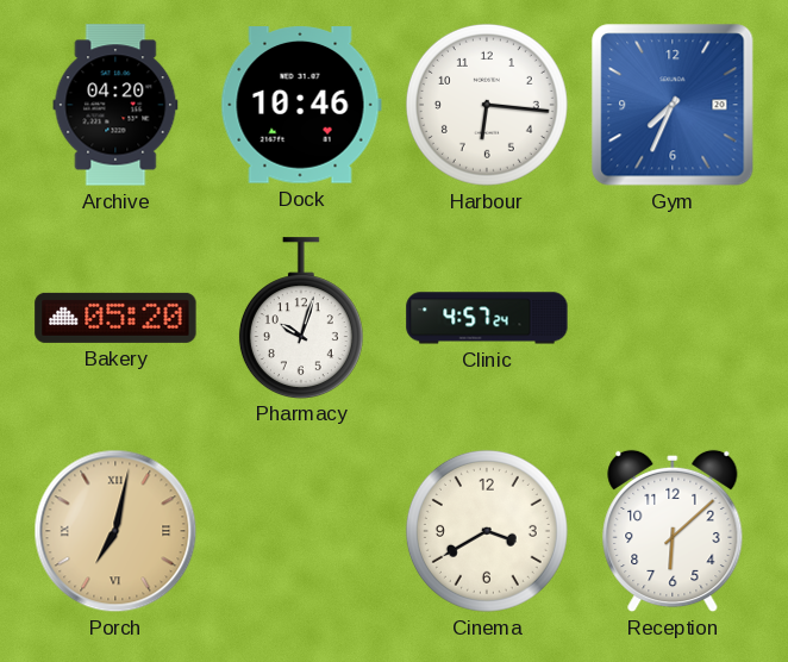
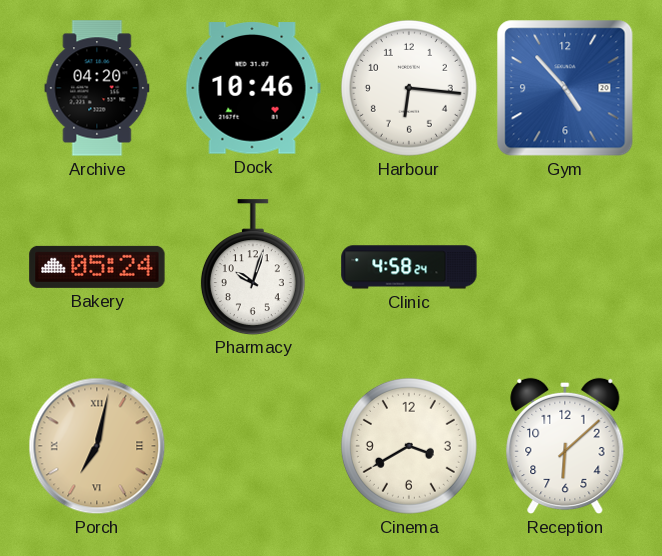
Gym: 7:34 -> 4:53 (565, 88)
Bakery: 05:20 -> 05:24 (97, 267)
Clinic: 4:57 -> 4:58 (409, 267)
